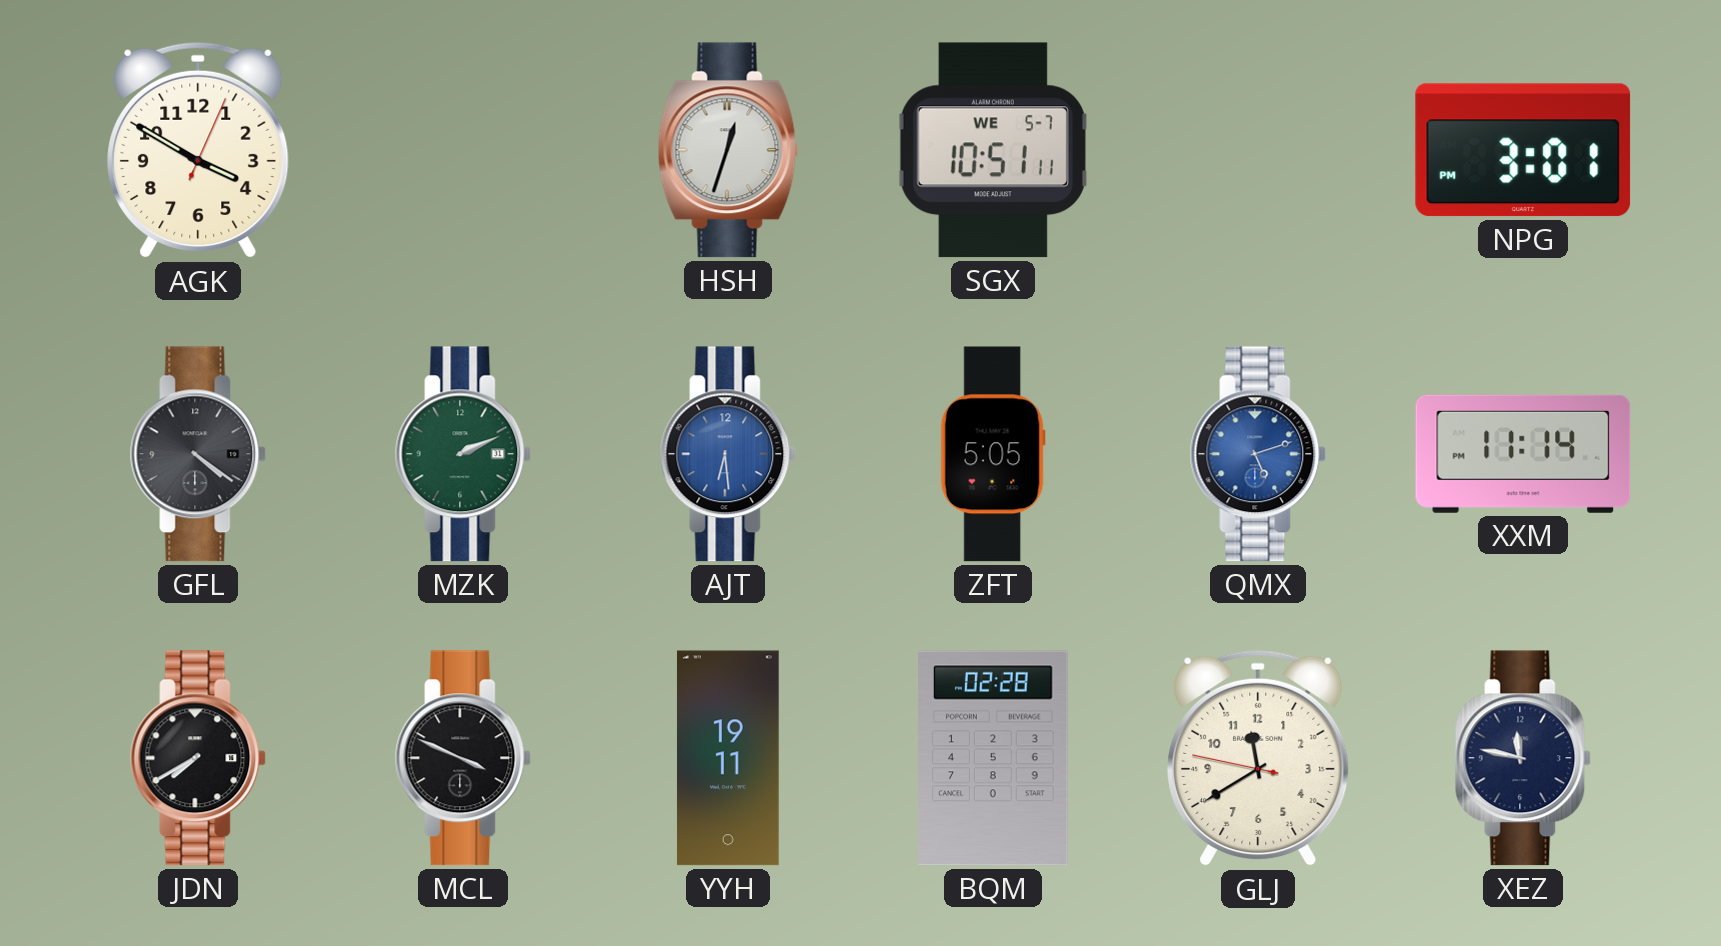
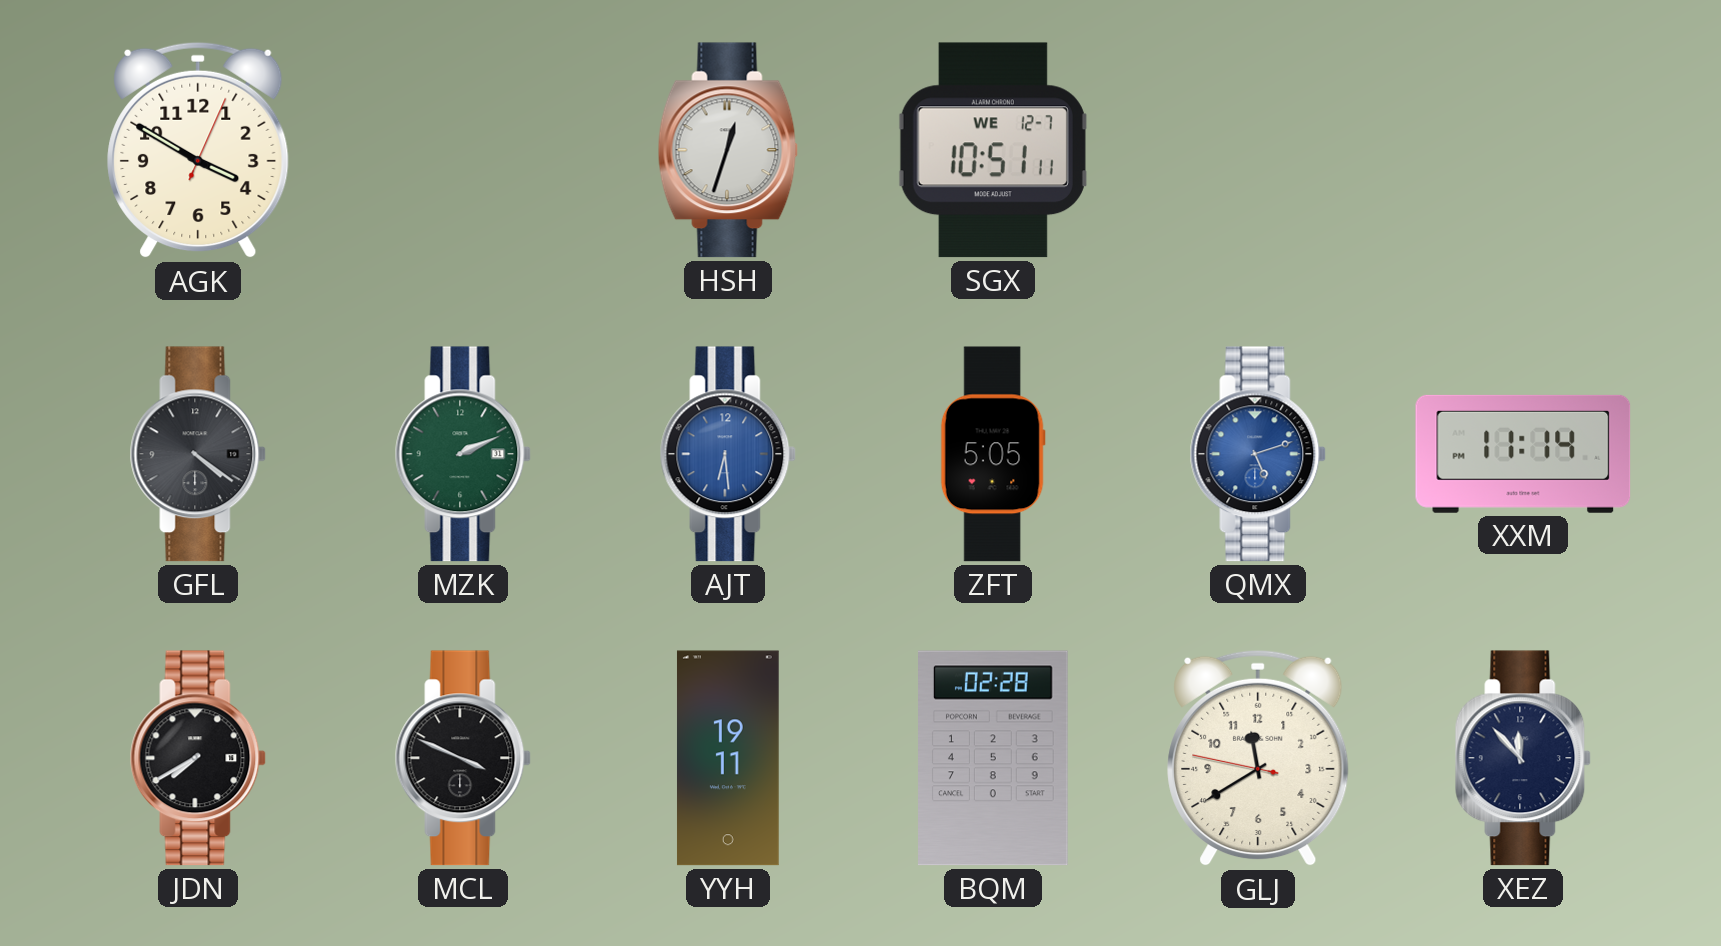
SGX date: WE 5-7 -> WE 12-7 (993, 150)
NPG: 3:01 -> none (1523, 150)
XEZ: 11:47 -> 11:53 (1523, 758)
